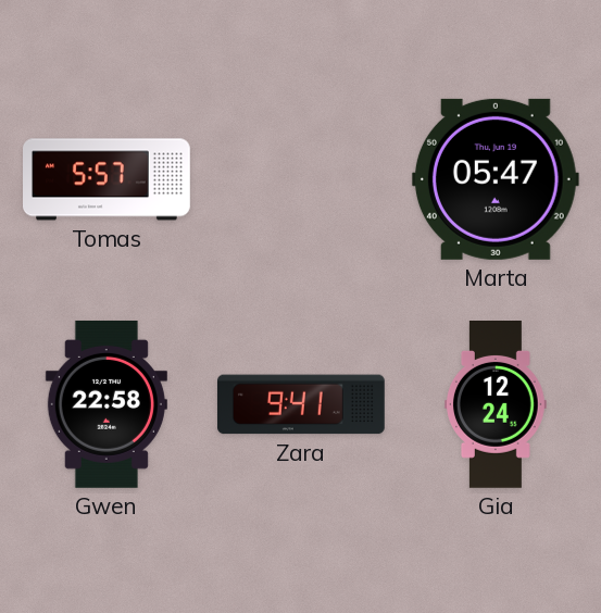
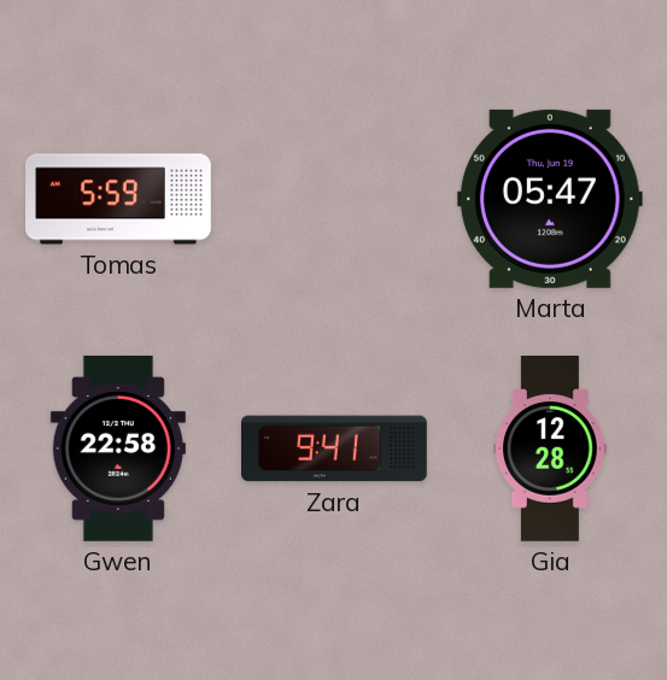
Tomas: 5:57 -> 5:59 (119, 199)
Gia: 12:24 -> 12:28 (551, 450)
